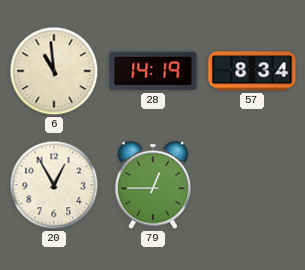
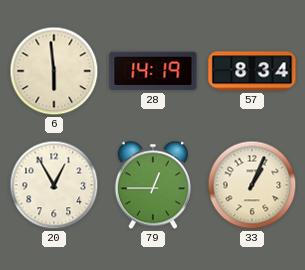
6: 10:59 -> 5:59 (54, 71)
33: none -> 1:04 (252, 185)
